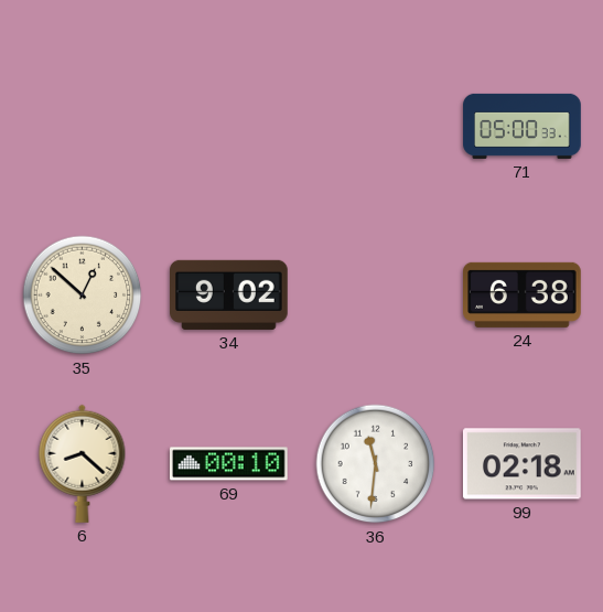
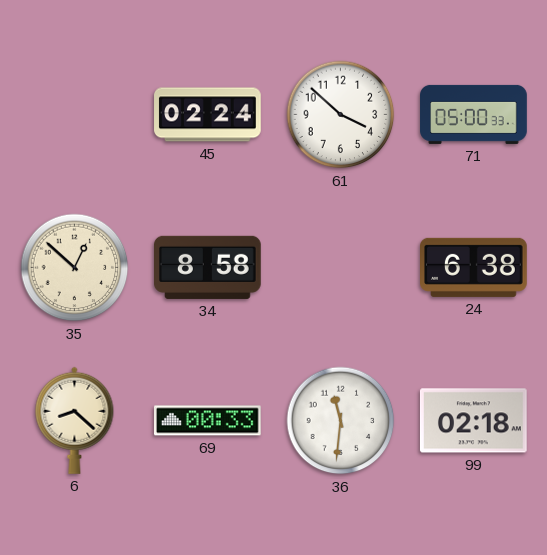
45: none -> 02:24 (208, 115)
61: none -> 3:52 (341, 115)
34: 9:02 -> 8:58 (208, 267)
69: 00:10 -> 00:33 (208, 421)
